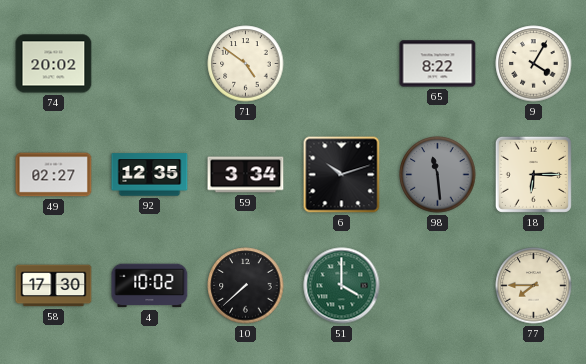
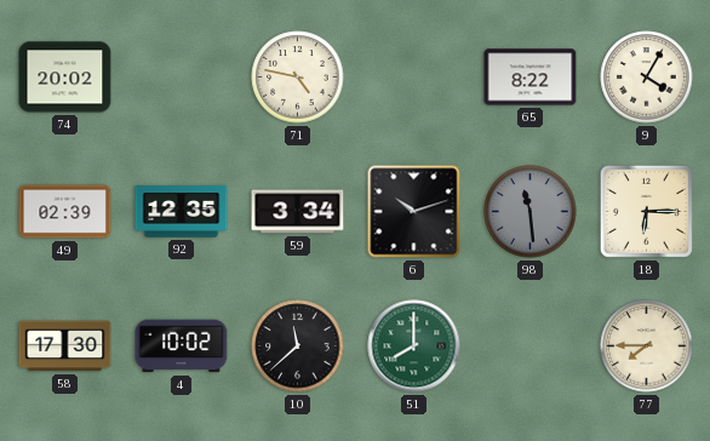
71: 4:51 -> 4:47 (298, 78)
49: 02:27 -> 02:39 (65, 212)
10: 7:38 -> 11:38 (298, 346)
51: 4:00 -> 8:00 (414, 346)
